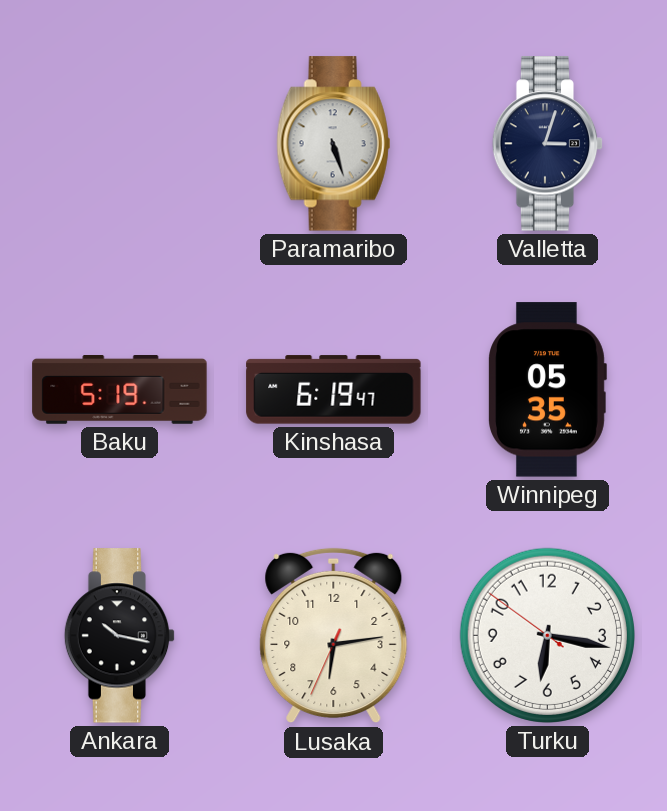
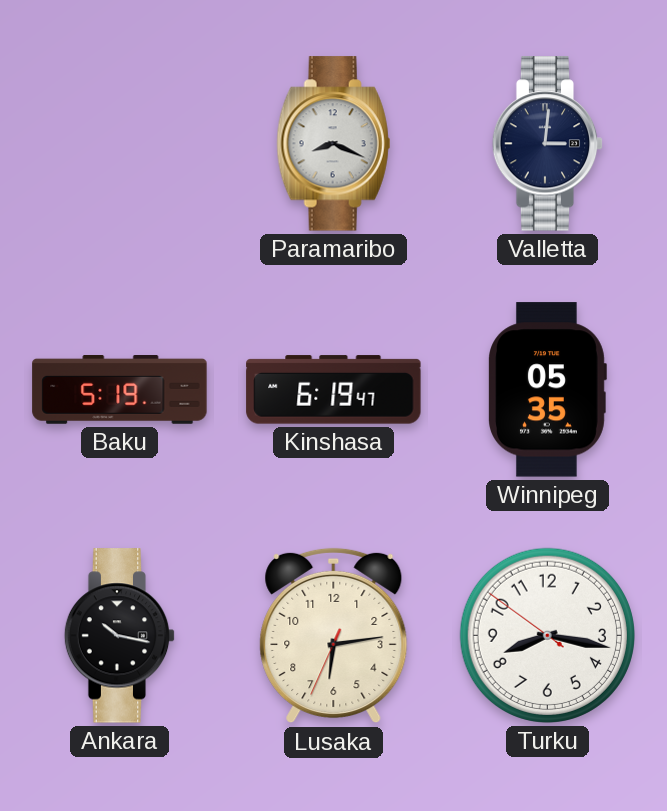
Paramaribo: 5:27 -> 8:19 (334, 144)
Valletta: 3:03 -> 3:01 (548, 144)
Turku: 6:16 -> 8:16 (547, 635)
